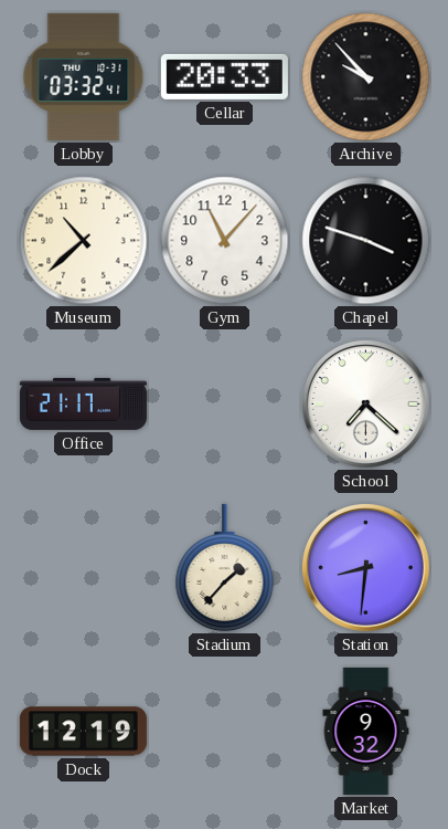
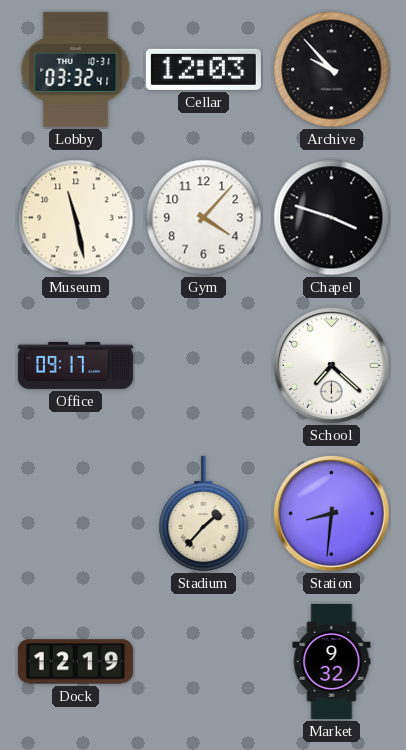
Cellar: 20:33 -> 12:03 (203, 69)
Museum: 10:38 -> 11:28 (76, 218)
Gym: 11:07 -> 4:07 (204, 218)
Office: 21:17 -> 09:17 (75, 365)
